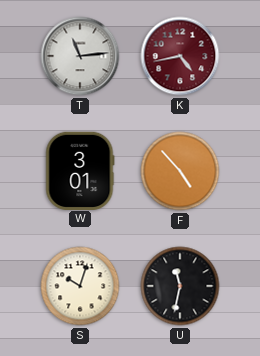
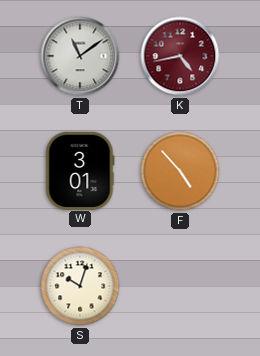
T: 11:14 -> 11:09 (80, 56)
U: 11:32 -> none (180, 286)
